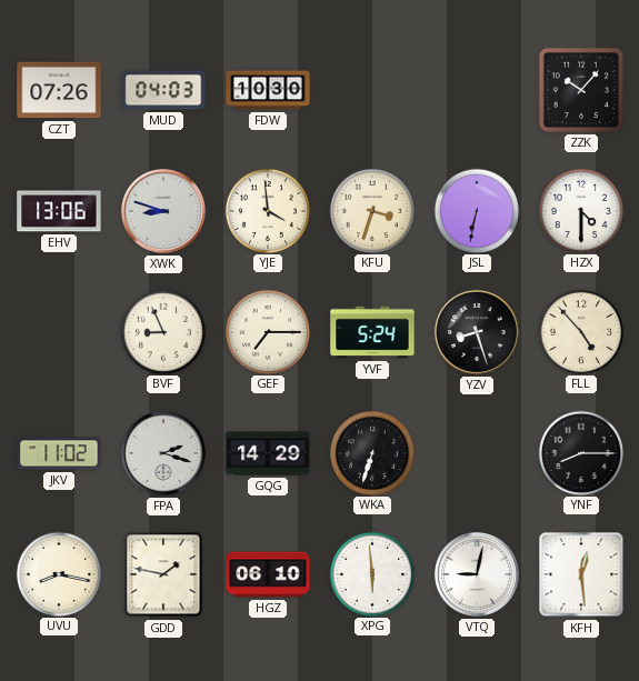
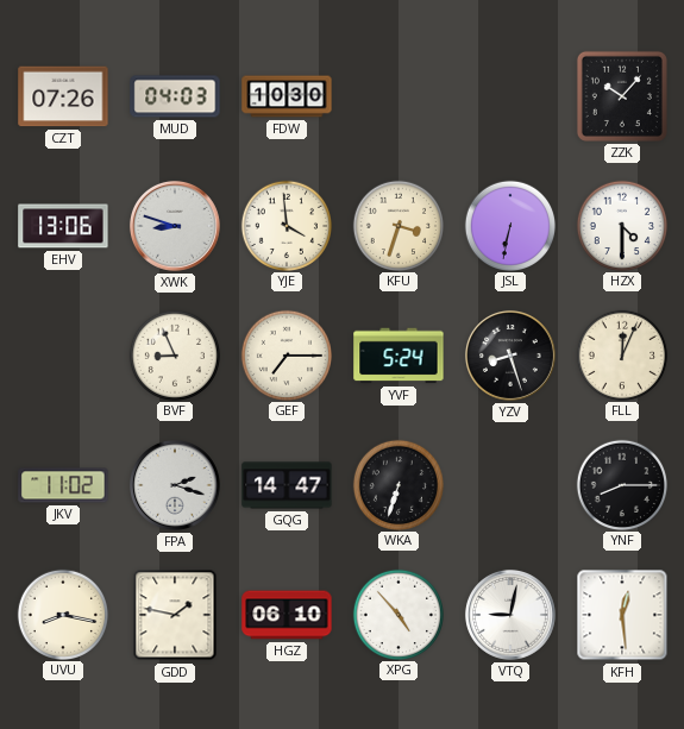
FLL: 4:53 -> 12:04 (621, 354)
GQG: 14:29 -> 14:47 (287, 485)
XPG: 5:59 -> 4:53 (397, 614)
